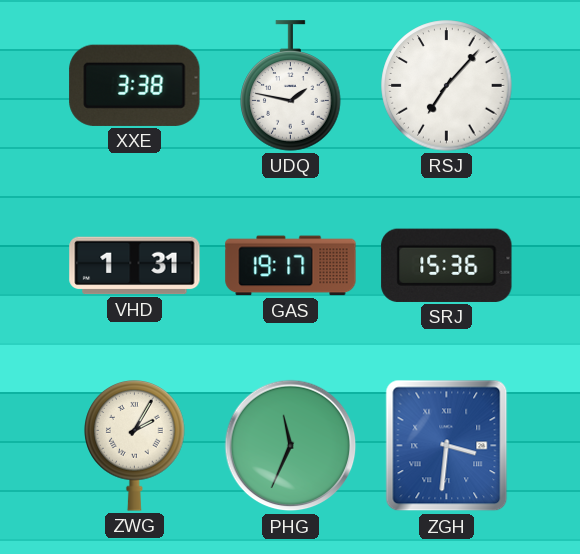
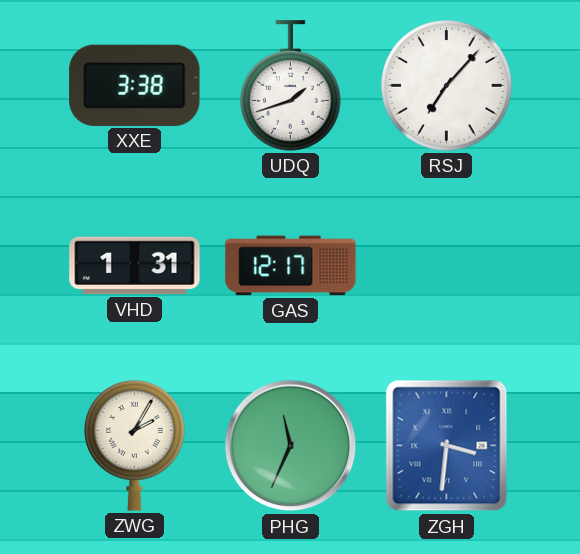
UDQ: 1:47 -> 1:42 (291, 86)
GAS: 19:17 -> 12:17 (291, 266)
SRJ: 15:36 -> none (447, 265)
